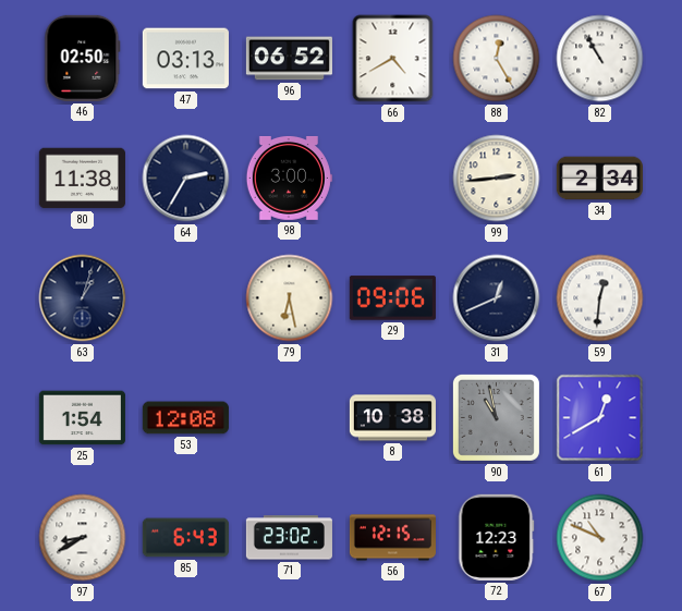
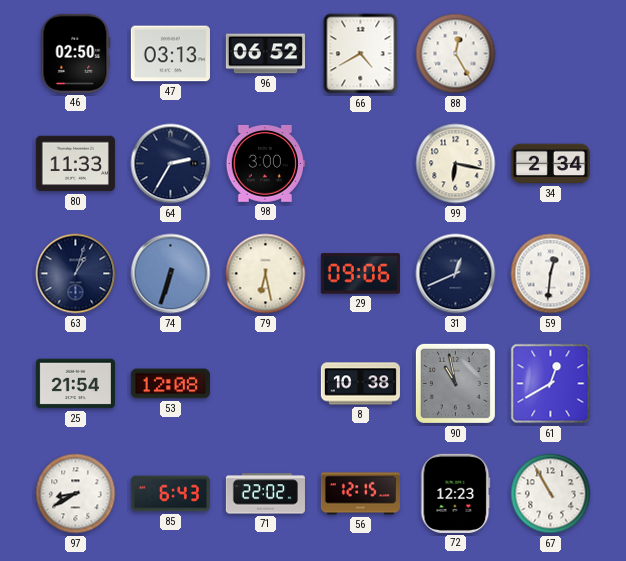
82: 10:55 -> none (600, 59)
80: 11:38 -> 11:33 (75, 164)
99: 2:44 -> 6:17 (456, 164)
74: none -> 6:33 (171, 274)
25: 1:54 -> 21:54 (75, 384)
71: 23:02 -> 22:02 (265, 494)
67: 10:49 -> 10:55 (551, 494)
